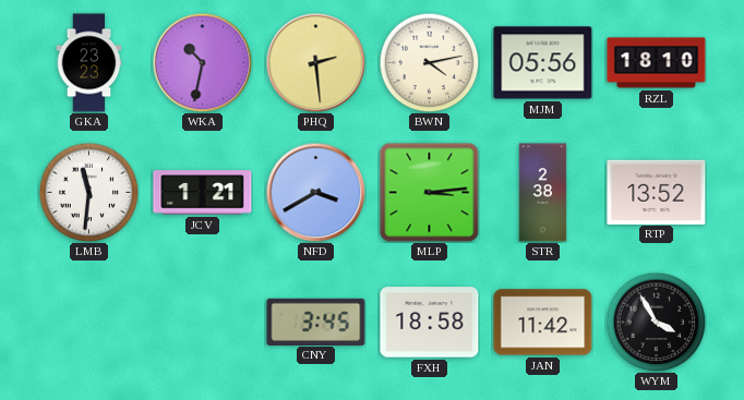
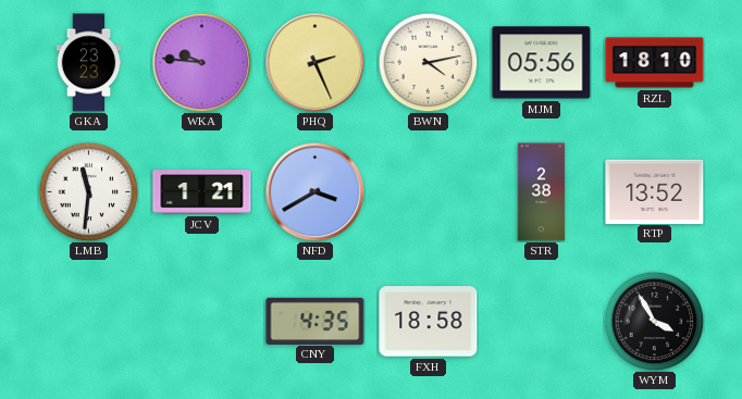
WKA: 10:32 -> 9:46 (201, 62)
PHQ: 2:29 -> 2:26 (314, 62)
MLP: 3:14 -> none (430, 193)
CNY: 3:45 -> 4:35 (316, 321)
JAN: 11:42 -> none (543, 323)
